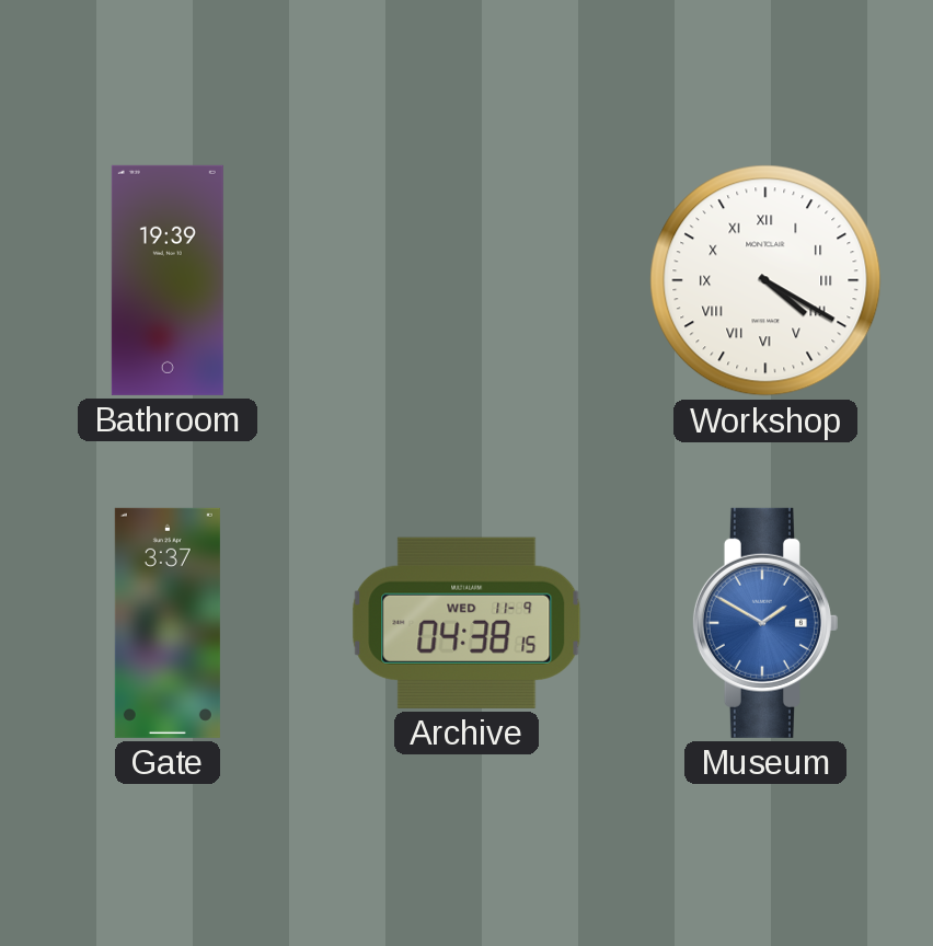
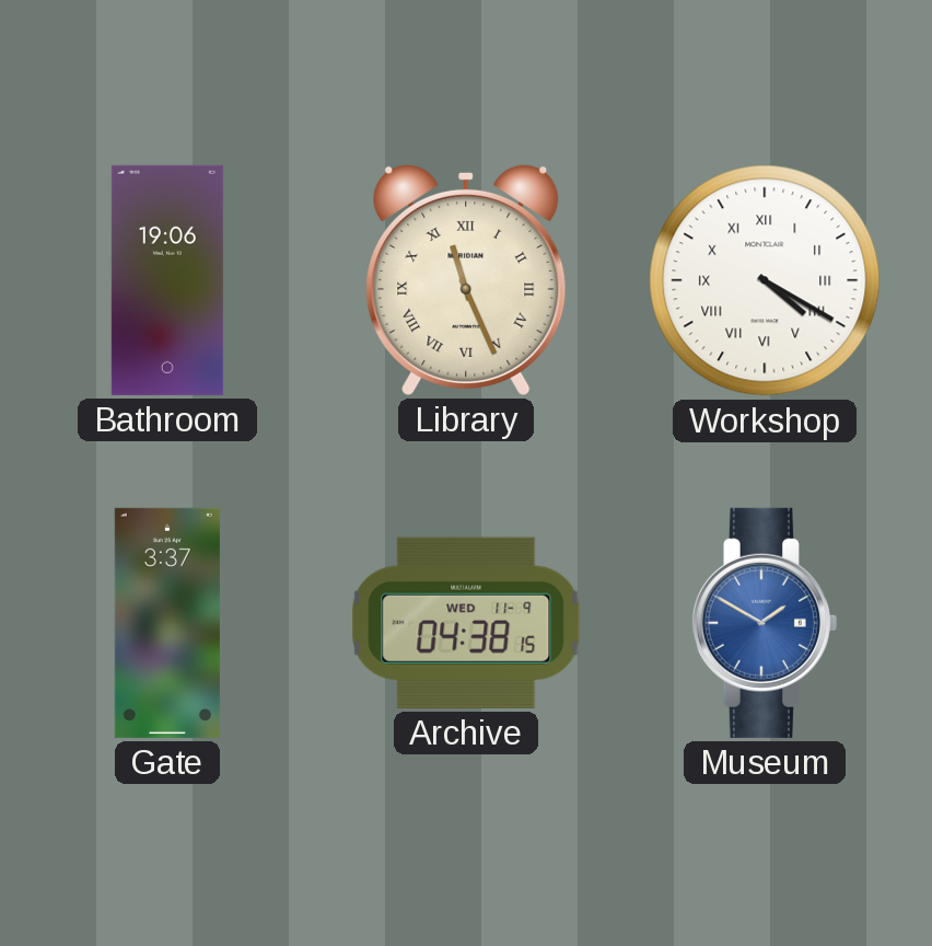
Bathroom: 19:39 -> 19:06 (167, 280)
Library: none -> 11:26 (466, 279)
